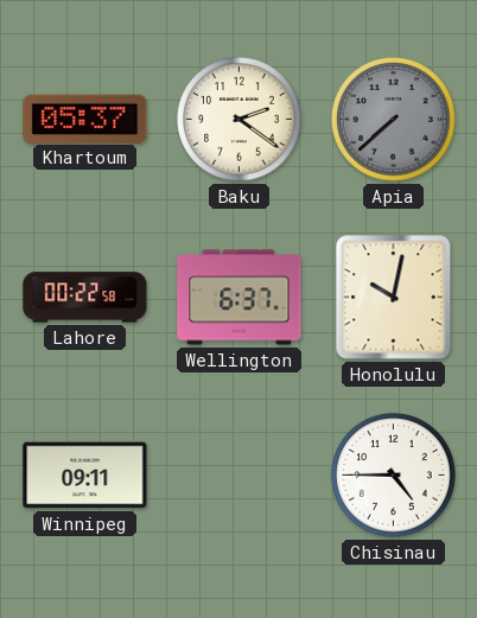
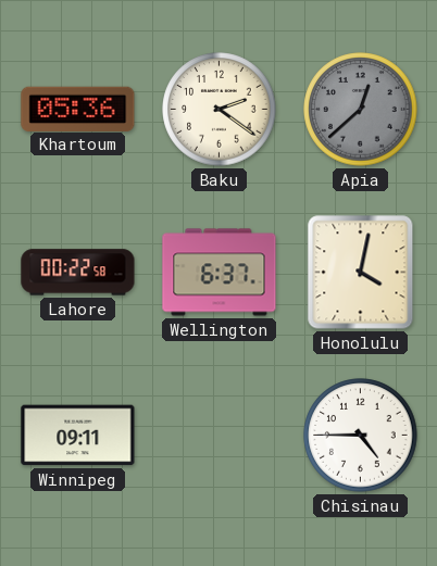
Khartoum: 05:37 -> 05:36 (78, 109)
Apia: 7:38 -> 12:38 (361, 110)
Honolulu: 10:02 -> 4:02 (361, 273)
